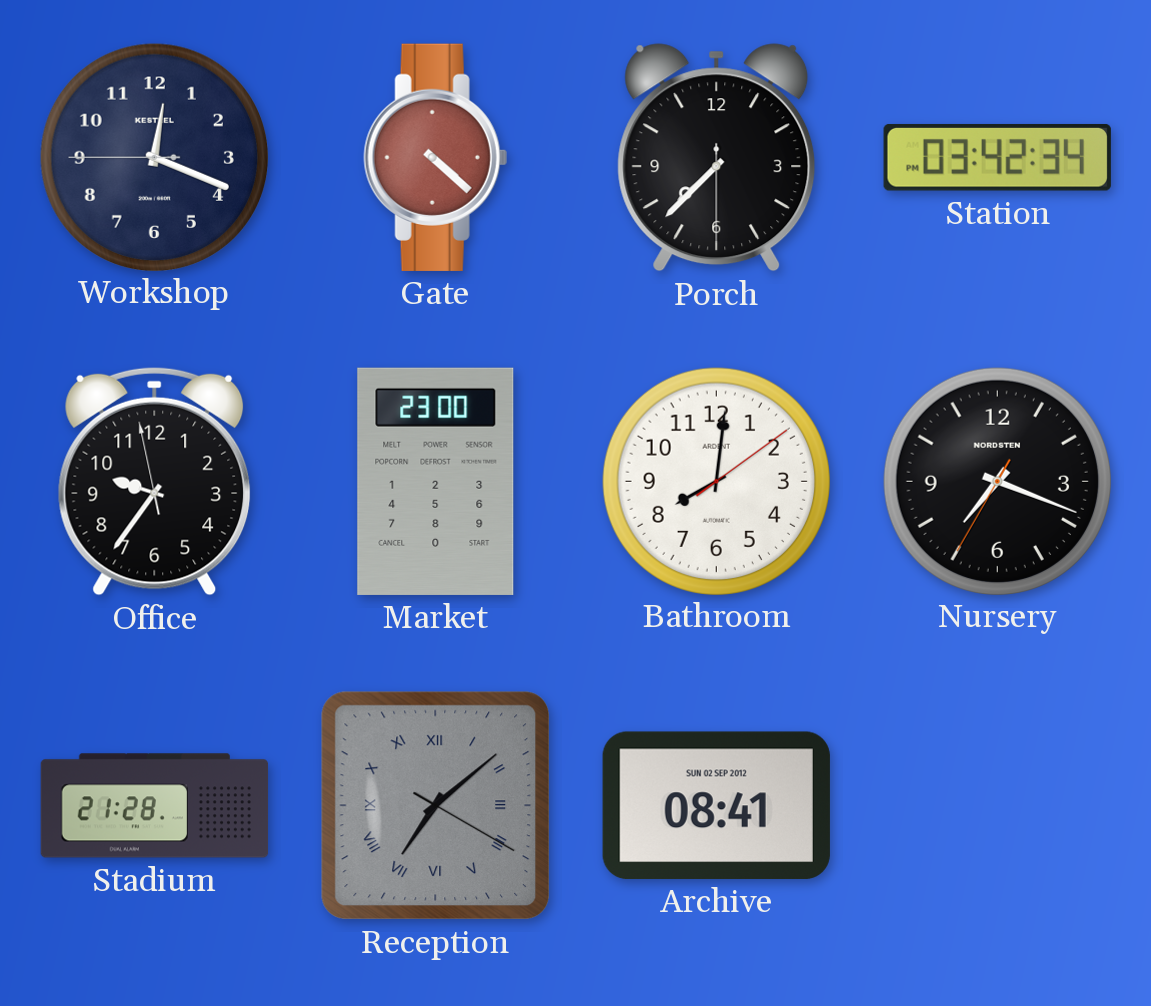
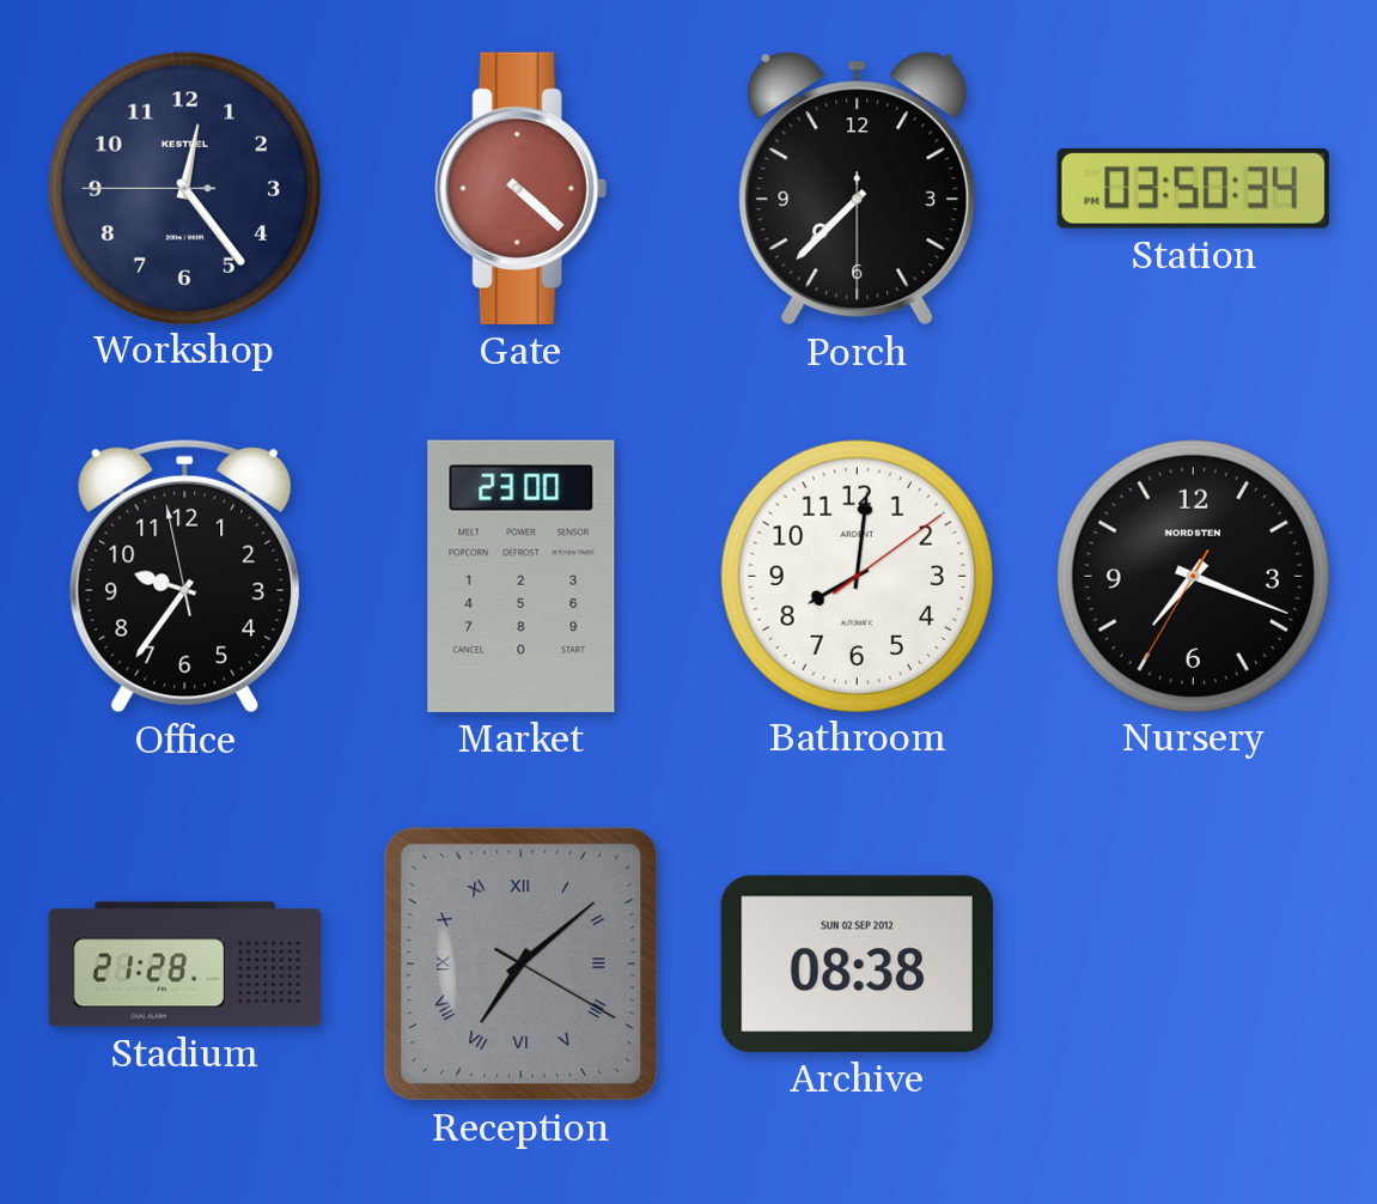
Workshop: 12:18 -> 12:23 (184, 188)
Station: 03:42 -> 03:50 (1193, 188)
Archive: 08:41 -> 08:38 (857, 963)
